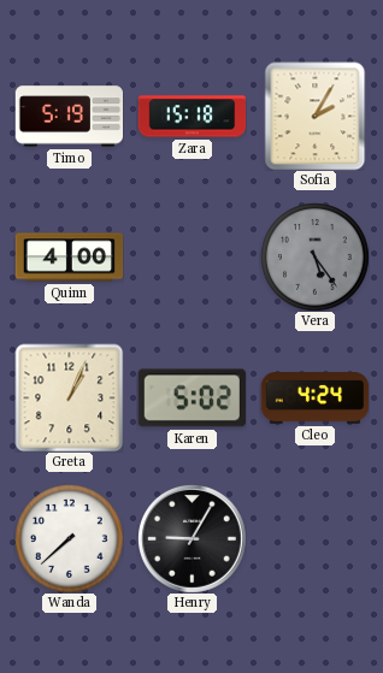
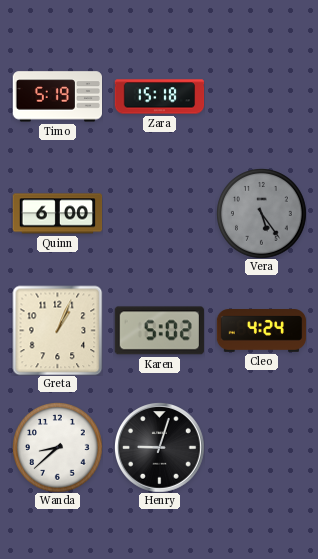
Sofia: 2:05 -> none (316, 116)
Quinn: 4:00 -> 6:00 (57, 214)
Wanda: 7:38 -> 8:38 (58, 448)
Henry: 9:05 -> 9:03 (160, 448)
